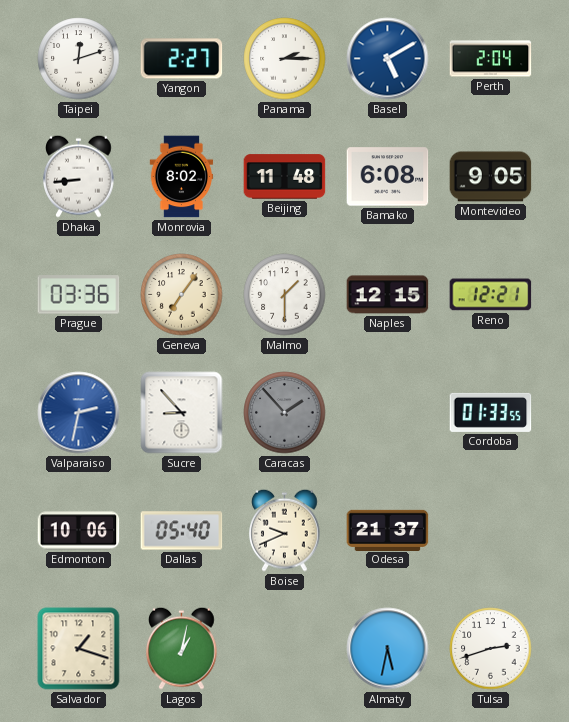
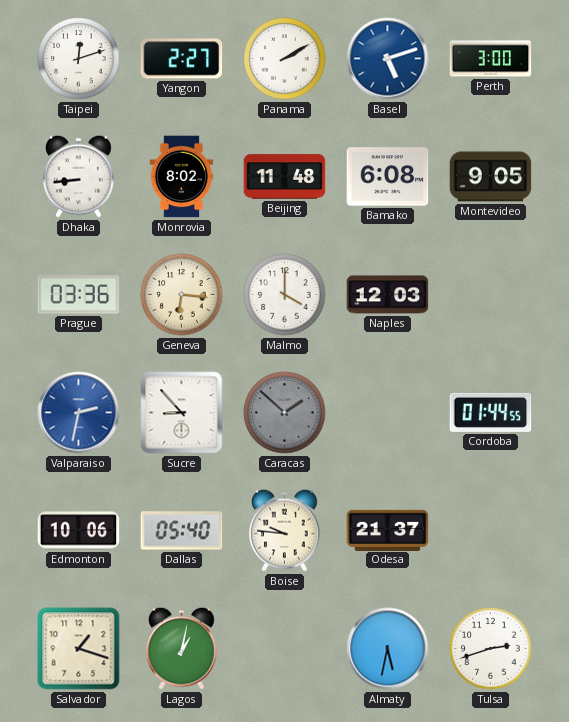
Panama: 2:15 -> 2:10 (285, 59)
Basel: 5:10 -> 5:12 (388, 59)
Perth: 2:04 -> 3:00 (491, 59)
Geneva: 7:06 -> 6:16 (182, 295)
Malmo: 1:30 -> 4:00 (285, 295)
Naples: 12:15 -> 12:03 (388, 295)
Reno: 12:21 -> none (491, 295)
Caracas: 1:53 -> 1:52 (285, 413)
Cordoba: 01:33 -> 01:44 (491, 412)
Boise: 9:41 -> 9:46 (285, 530)
